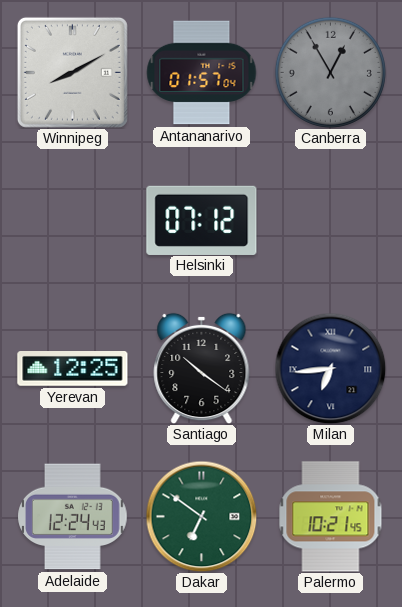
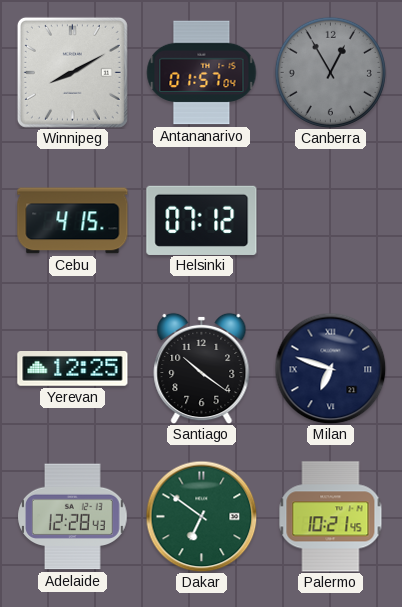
Cebu: none -> 4:15 (73, 221)
Milan: 6:44 -> 6:48 (330, 368)
Adelaide: 12:24 -> 12:28 (73, 517)
